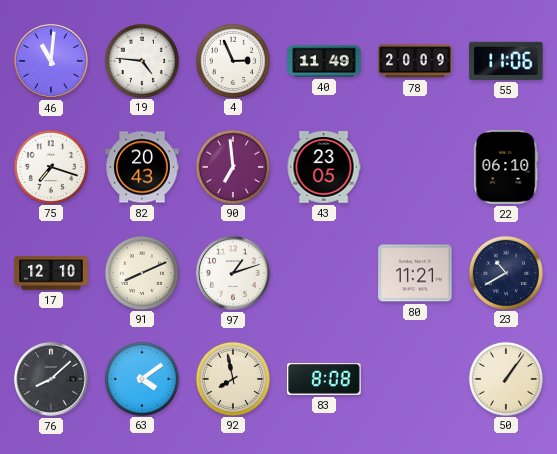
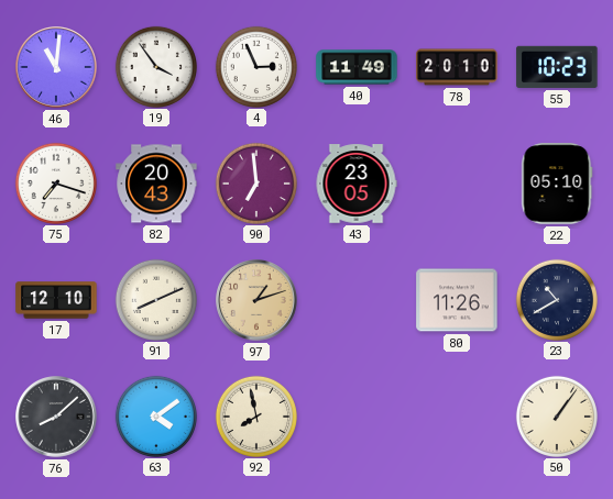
19: 4:46 -> 3:54 (155, 66)
78: 20:09 -> 20:10 (457, 67)
55: 11:06 -> 10:23 (557, 67)
22: 06:10 -> 05:10 (557, 184)
97 dial: white -> champagne (256, 300)
80: 11:21 -> 11:26 (457, 300)
83: 8:08 -> none (324, 379)
